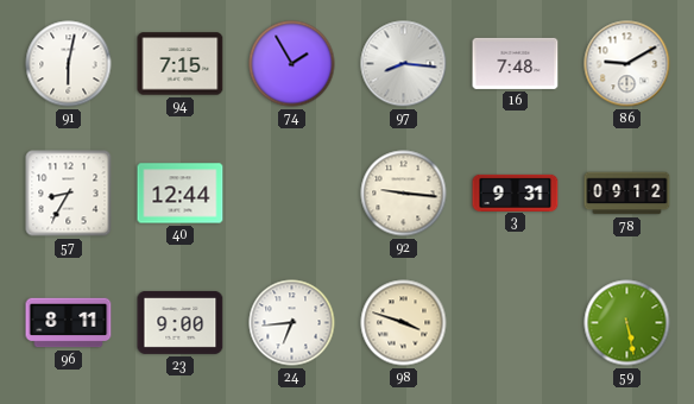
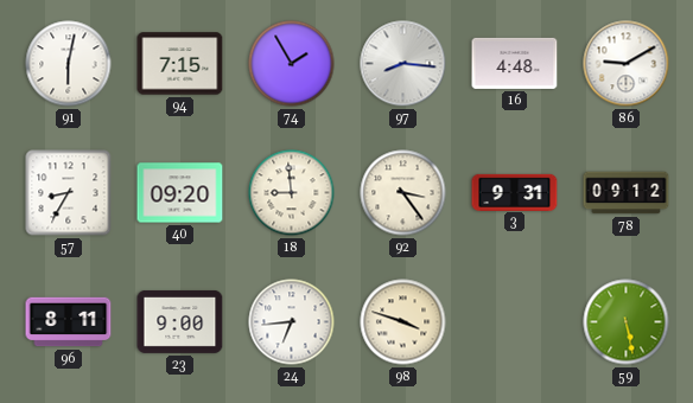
16: 7:48 -> 4:48 (515, 63)
40: 12:44 -> 09:20 (180, 193)
18: none -> 8:59 (292, 193)
92: 9:16 -> 3:24 (403, 193)
